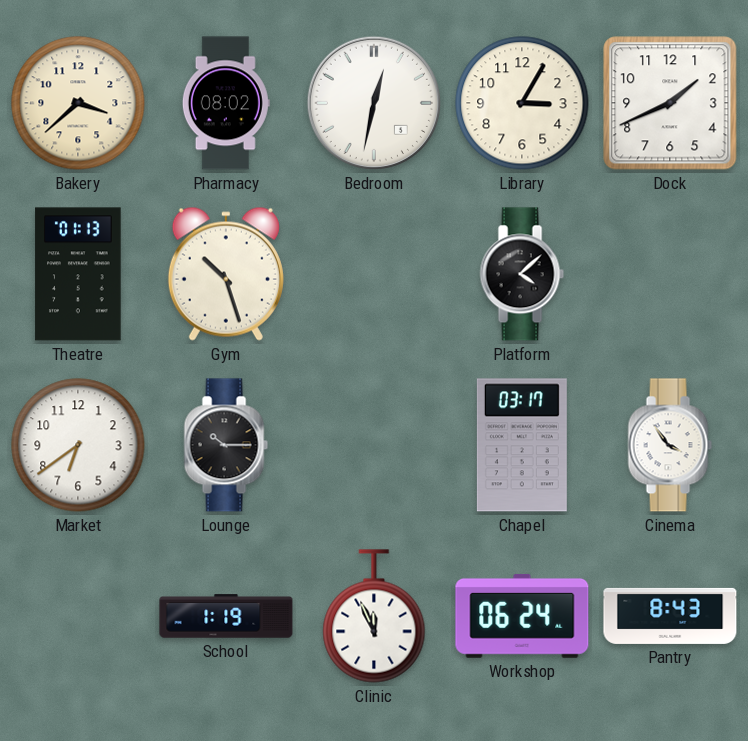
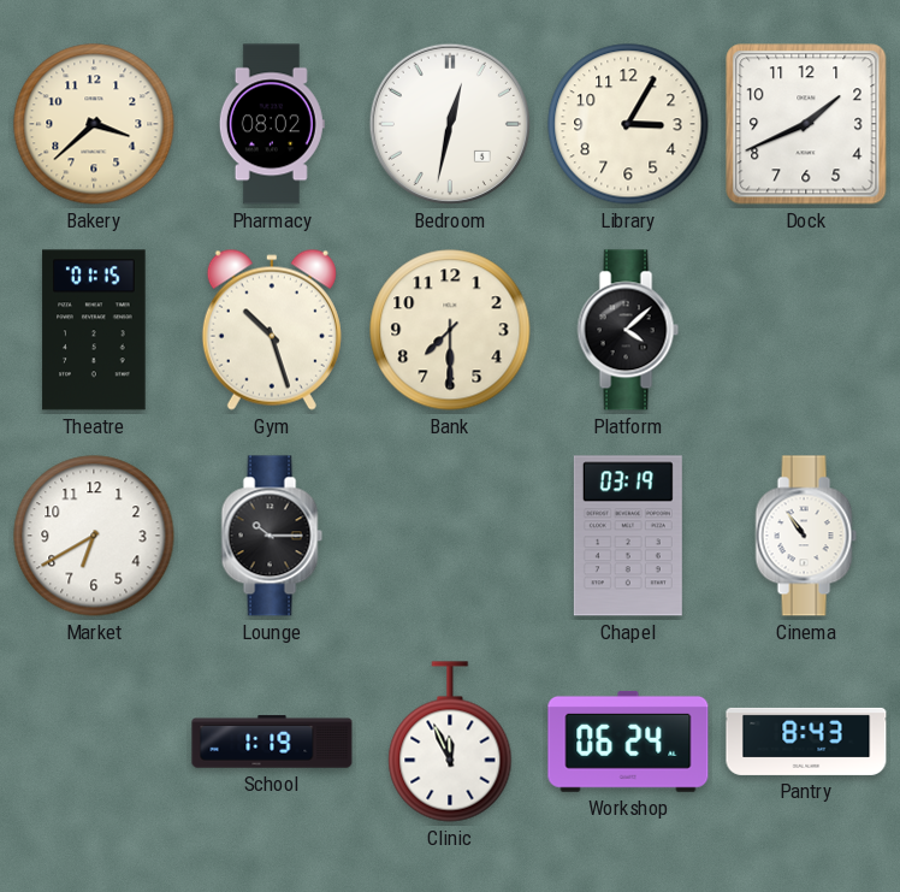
Theatre: 01:13 -> 01:15 (94, 330)
Bank: none -> 7:30 (450, 330)
Market: 6:39 -> 6:40 (94, 536)
Chapel: 03:17 -> 03:19 (628, 536)
Cinema: 3:54 -> 10:54 (806, 536)
